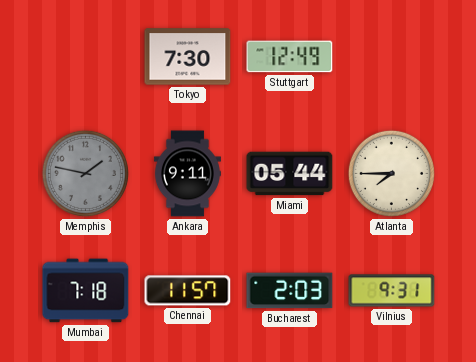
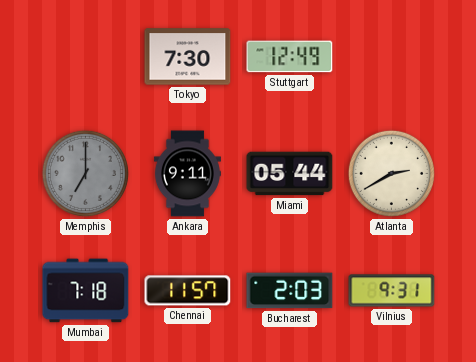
Memphis: 1:47 -> 7:00 (85, 173)
Atlanta: 7:45 -> 2:40 (391, 173)
